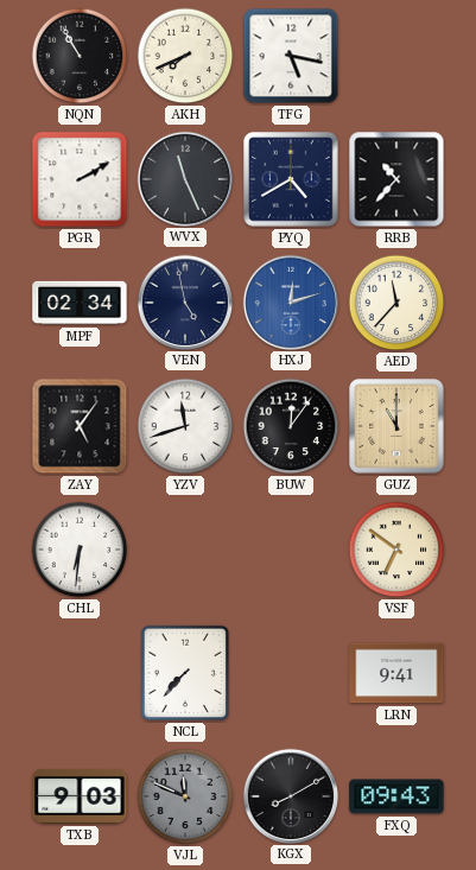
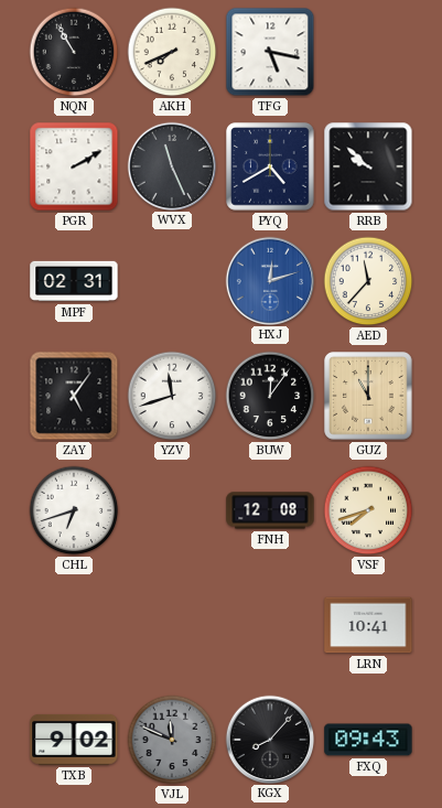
RRB: 10:37 -> 9:52 (368, 166)
MPF: 02:34 -> 02:31 (74, 281)
VEN: 4:58 -> none (184, 301)
CHL: 6:31 -> 6:42 (74, 510)
FNH: none -> 12:08 (270, 510)
VSF: 6:51 -> 7:42 (368, 510)
NCL: 7:37 -> none (184, 673)
LRN: 9:41 -> 10:41 (368, 625)
TXB: 9:03 -> 9:02 (74, 740)
KGX: 8:10 -> 8:07 (269, 739)
